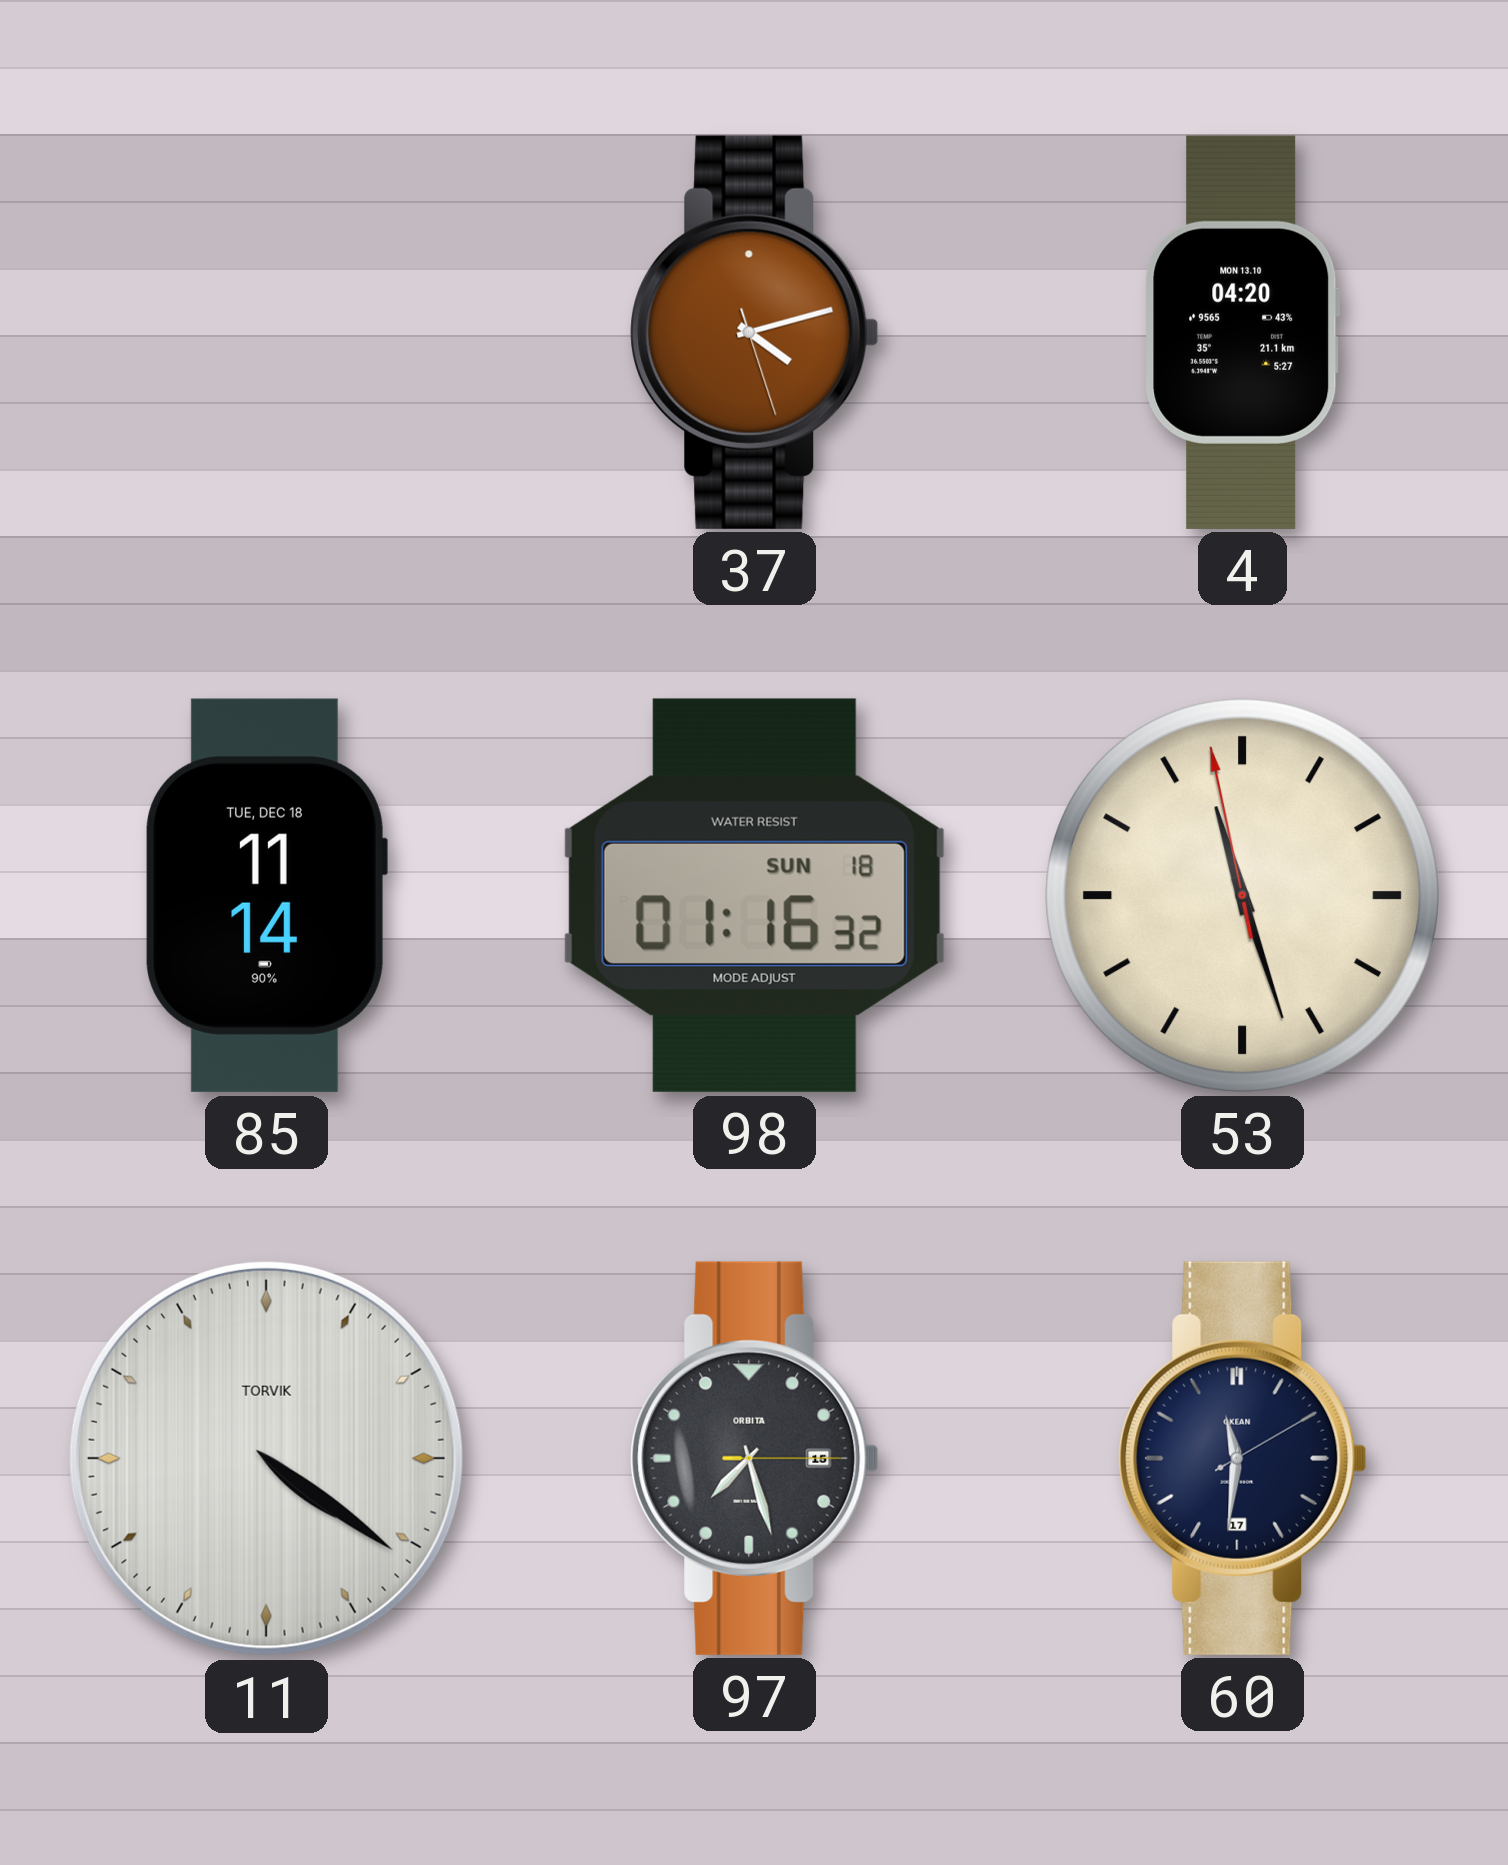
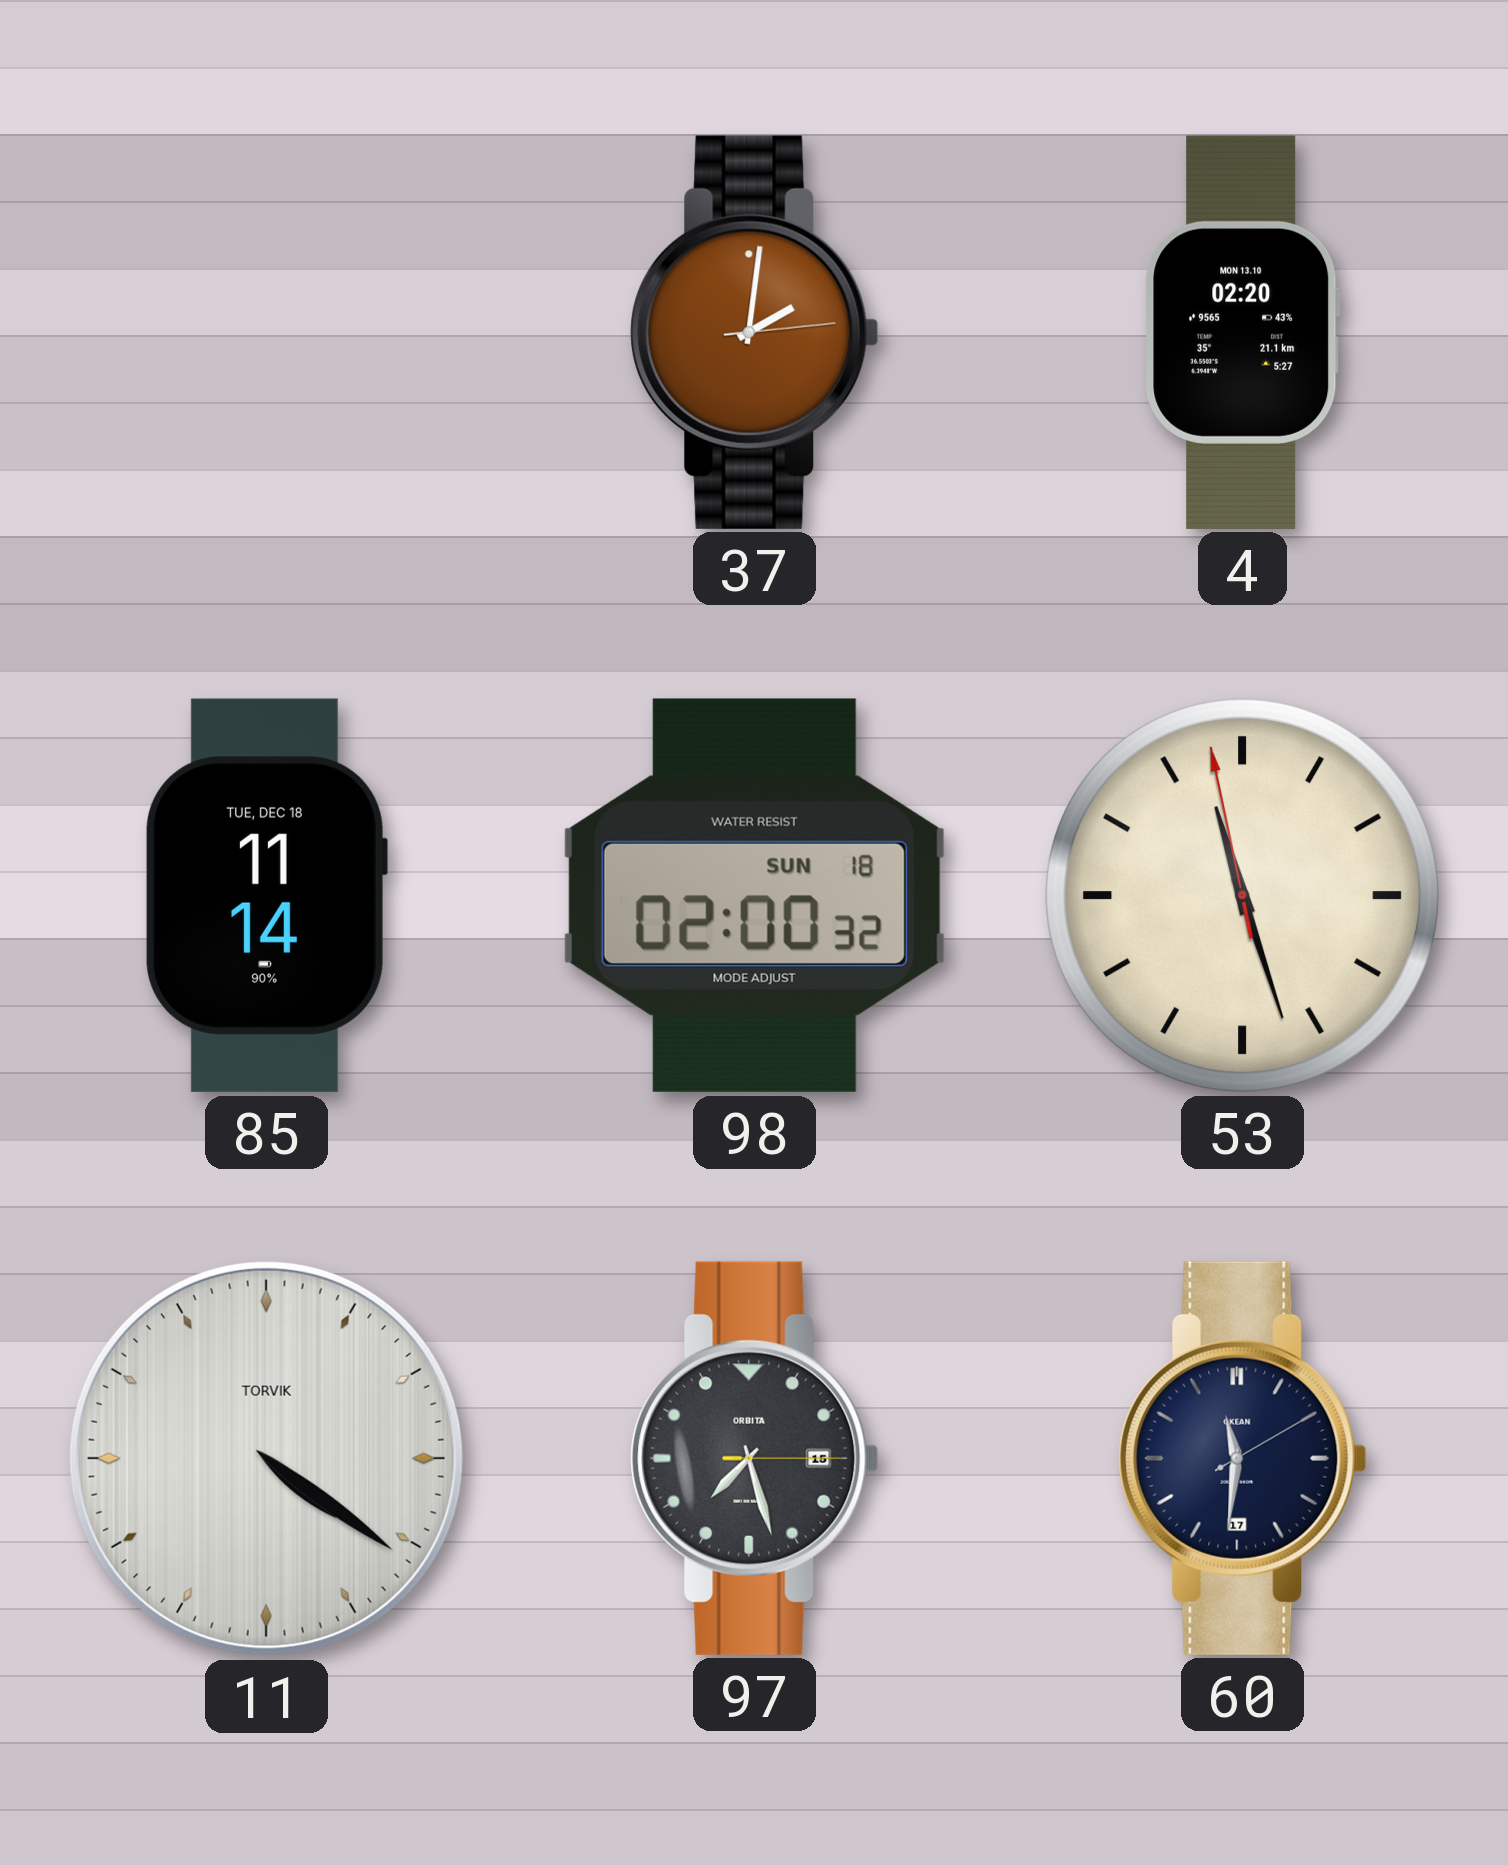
37: 4:12 -> 2:01 (755, 332)
4: 04:20 -> 02:20 (1243, 332)
98: 01:16 -> 02:00 (754, 895)
